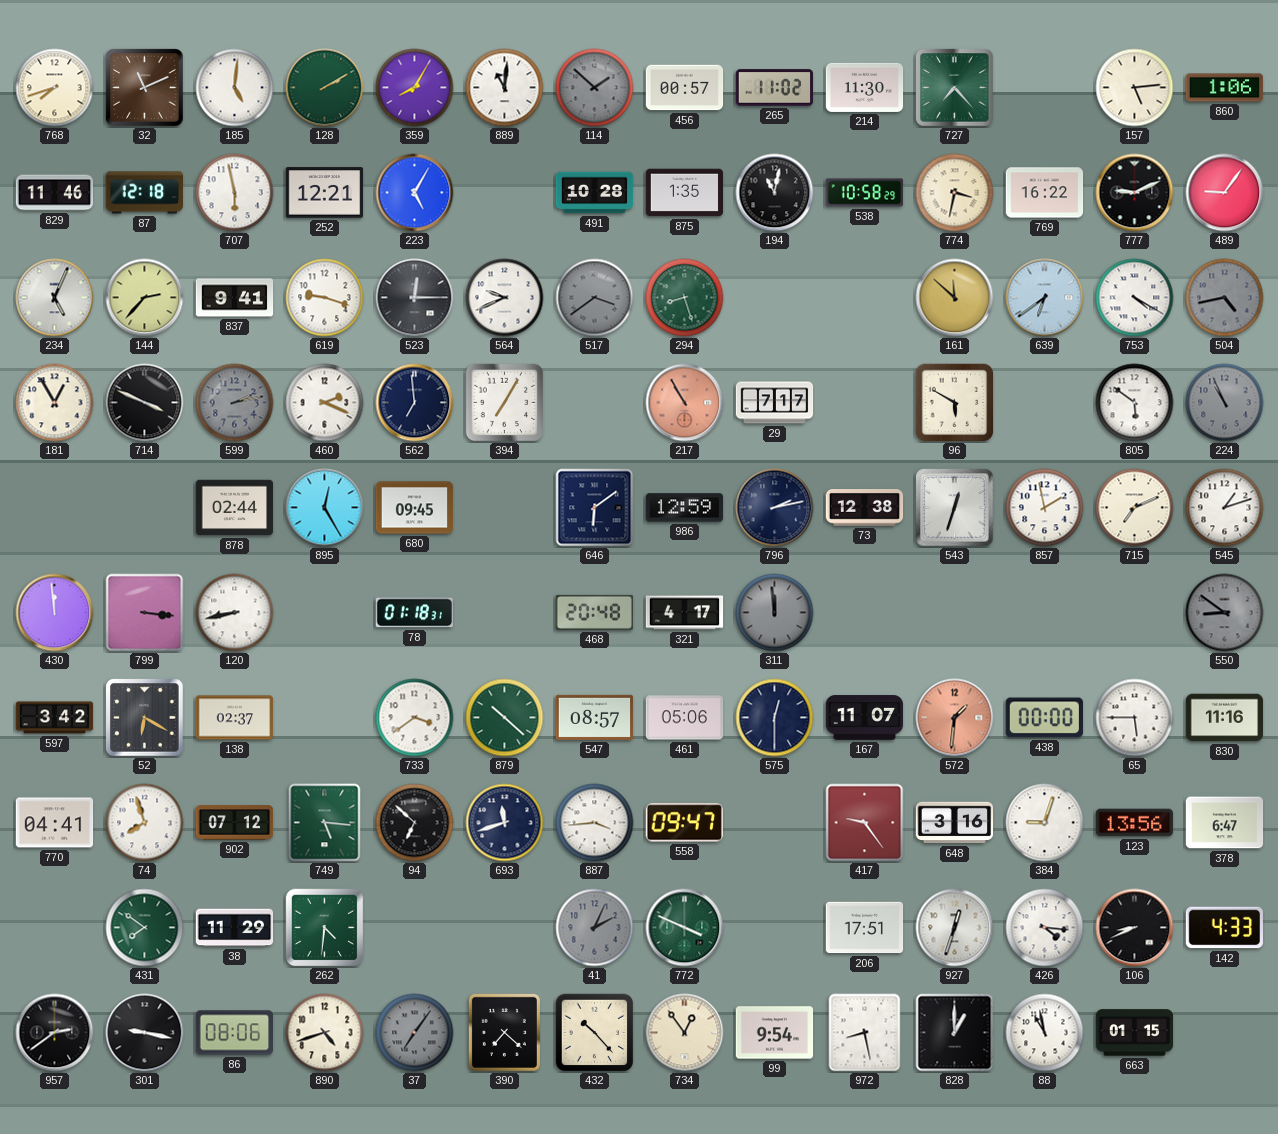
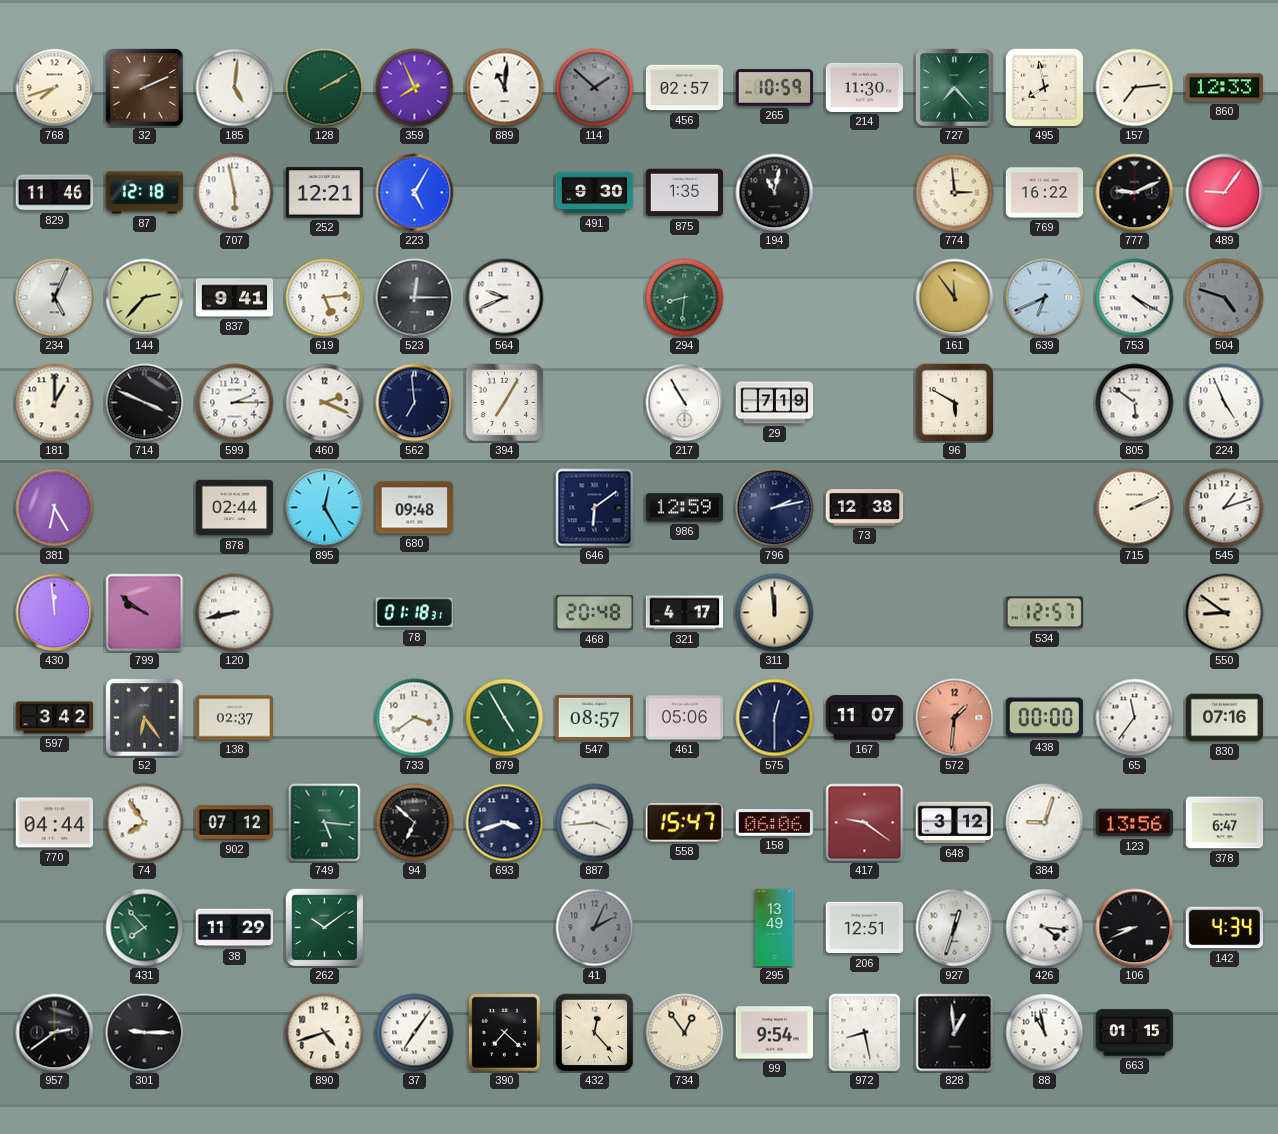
32: 11:11 -> 2:11 (145, 88)
359: 8:05 -> 7:56 (415, 88)
456: 00:57 -> 02:57 (685, 88)
265: 11:02 -> 10:59 (775, 88)
495: none -> 7:58 (1045, 88)
157: 5:14 -> 7:14 (1135, 88)
860: 1:06 -> 12:33 (1225, 88)
491: 10:28 -> 9:30 (595, 193)
538: 10:58 -> none (865, 193)
774: 3:32 -> 2:59 (955, 193)
619: 9:18 -> 5:14 (325, 298)
517: 3:39 -> none (595, 298)
294: 8:27 -> 8:31 (685, 298)
161: 11:52 -> 11:54 (955, 298)
639: 6:39 -> 6:41 (1045, 298)
504: 4:43 -> 4:48 (1225, 298)
181: 12:55 -> 1:00 (55, 403)
599: 2:13 -> 2:15 (235, 403)
599 dial: grey -> white (235, 403)
217 dial: salmon -> white (685, 403)
29: 7:17 -> 7:19 (775, 403)
224: 10:56 -> 4:56 (1225, 403)
224 dial: grey -> white (1225, 403)
381: none -> 6:25 (55, 508)
680: 09:45 -> 09:48 (415, 508)
543: 12:33 -> none (955, 508)
857: 1:58 -> none (1045, 508)
715: 7:11 -> 2:11 (1135, 508)
799: 3:16 -> 9:51 (145, 613)
311 dial: grey -> cream (775, 613)
534: none -> 12:57 (1044, 613)
550 dial: grey -> cream (1225, 613)
52: 6:20 -> 6:24 (145, 718)
879: 10:22 -> 4:55 (505, 718)
65: 5:45 -> 11:36 (1135, 718)
830: 11:16 -> 07:16 (1225, 718)
770: 04:41 -> 04:44 (55, 823)
74: 7:57 -> 7:54 (145, 823)
693: 11:42 -> 3:42 (505, 823)
558: 09:47 -> 15:47 (684, 823)
158: none -> 06:06 (775, 823)
417: 9:24 -> 9:21 (865, 823)
648: 3:16 -> 3:12 (955, 823)
431: 7:51 -> 7:53 (145, 928)
262: 4:31 -> 10:09 (325, 928)
772: 3:49 -> none (685, 928)
295: none -> 13:49 (775, 928)
206: 17:51 -> 12:51 (865, 928)
142: 4:33 -> 4:34 (1224, 928)
301: 9:17 -> 9:15 (145, 1033)
86: 08:06 -> none (235, 1033)
37 dial: grey -> white (415, 1033)
432: 10:23 -> 12:23 (595, 1033)
828: 1:00 -> 12:59 (955, 1033)
